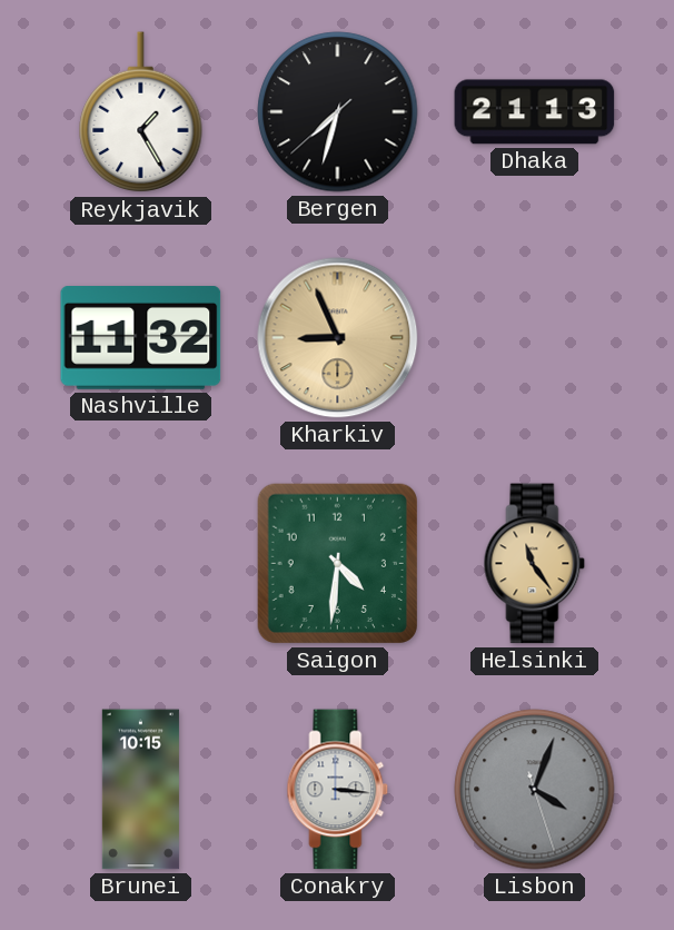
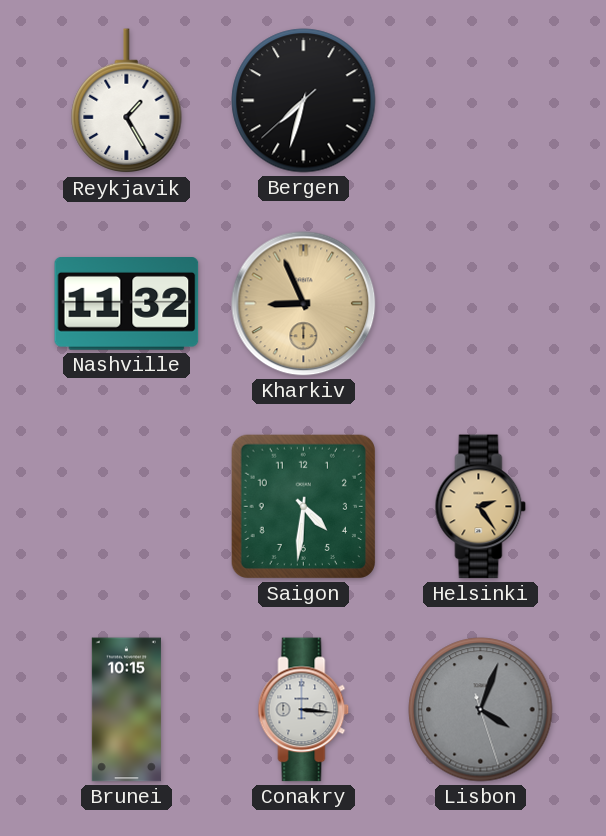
Dhaka: 21:13 -> none (535, 112)
Helsinki: 11:24 -> 2:24 (481, 507)
